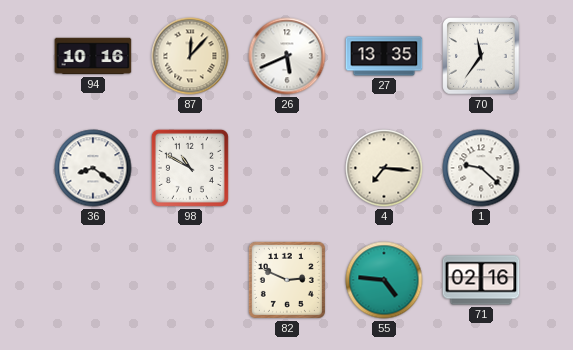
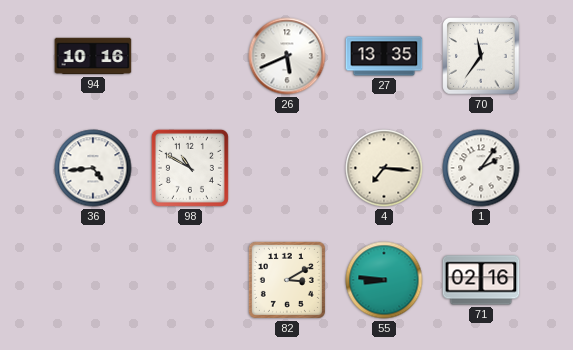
87: 12:07 -> none (190, 56)
36: 8:21 -> 4:44 (93, 168)
1: 9:22 -> 2:06 (481, 168)
82: 2:49 -> 3:10 (287, 280)
55: 4:46 -> 8:46 (384, 280)
